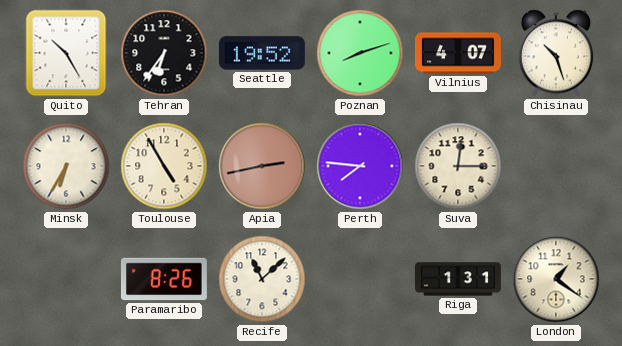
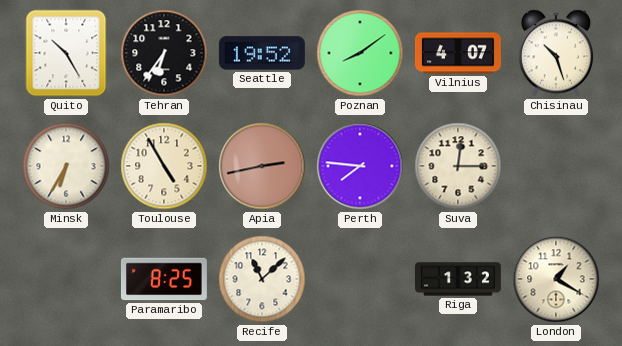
Poznan: 8:12 -> 8:09 (360, 53)
Paramaribo: 8:26 -> 8:25 (164, 279)
Riga: 1:31 -> 1:32 (459, 279)
London: 1:21 -> 1:20 (556, 279)
